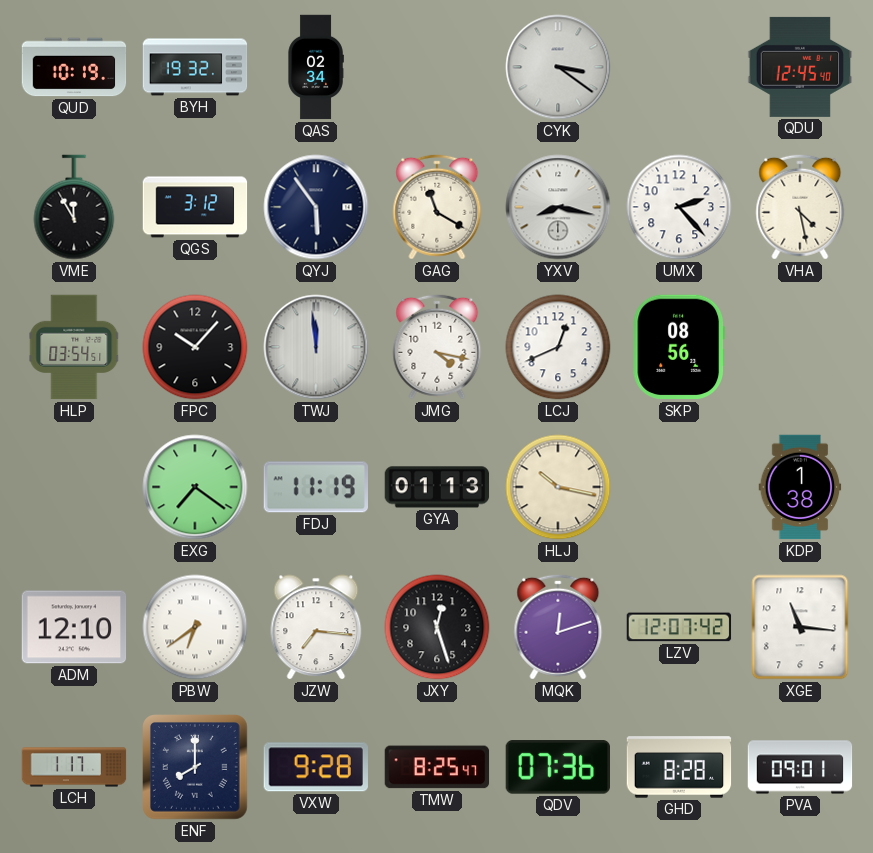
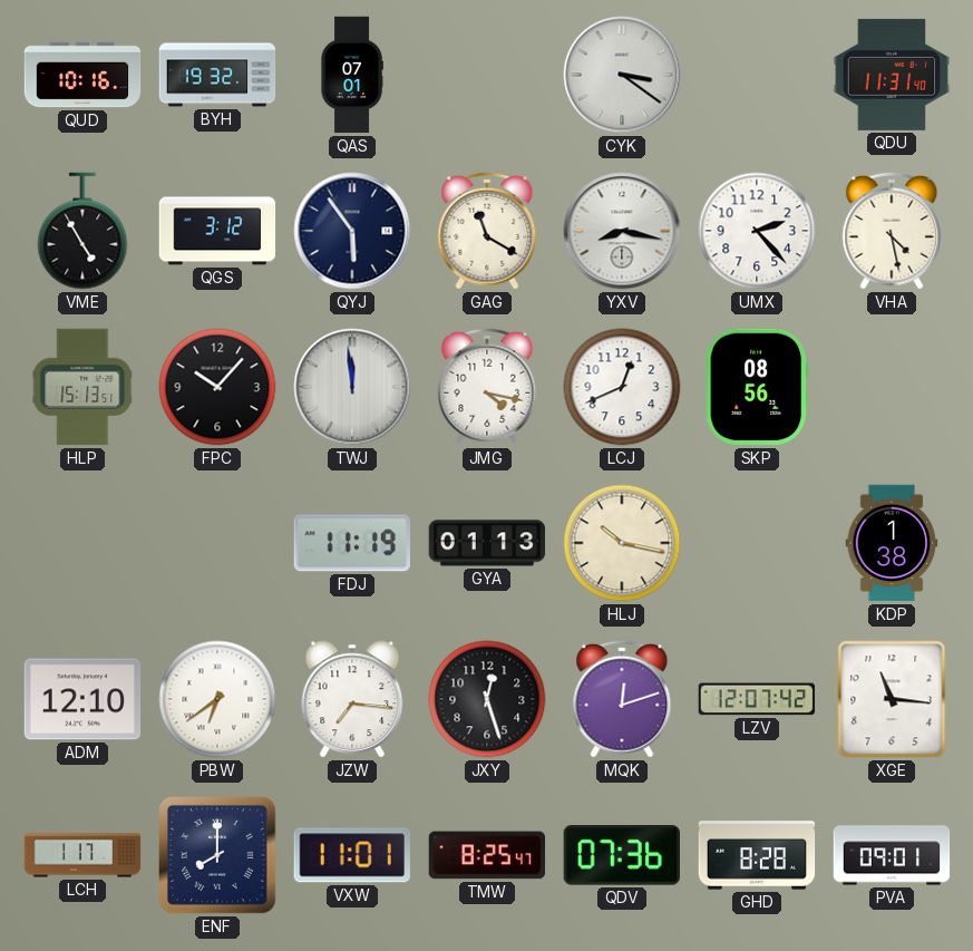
QUD: 10:19 -> 10:16 (82, 75)
QAS: 02:34 -> 07:01 (352, 75)
QDU: 12:45 -> 11:31 (892, 75)
VME: 11:55 -> 4:55 (82, 231)
HLP: 03:54 -> 15:13 (82, 387)
EXG: 7:21 -> none (195, 487)
VXW: 9:28 -> 11:01 (352, 855)
